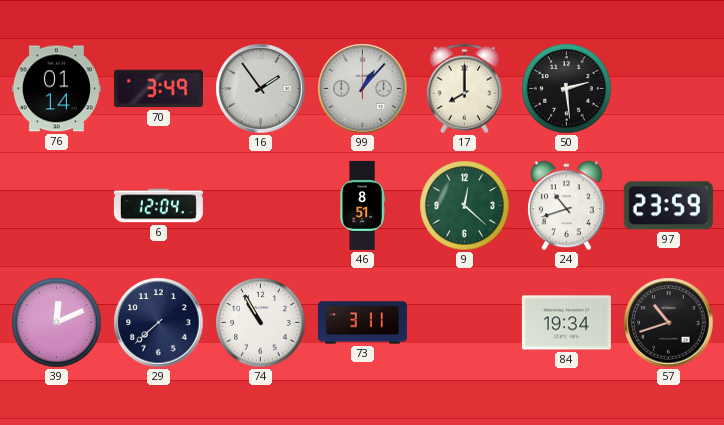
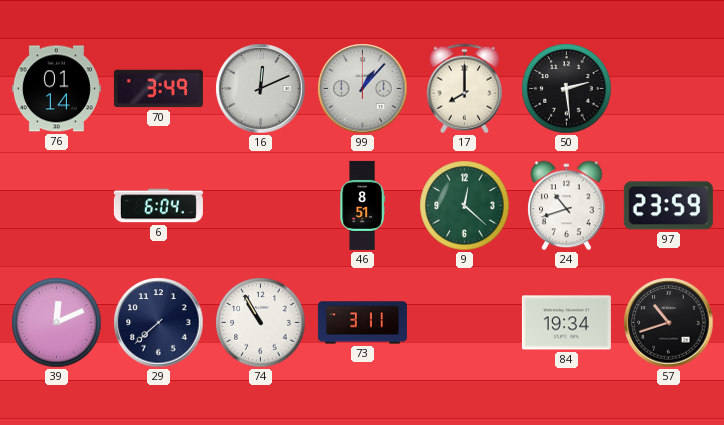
16: 1:54 -> 12:11 (261, 89)
6: 12:04 -> 6:04 (158, 206)
